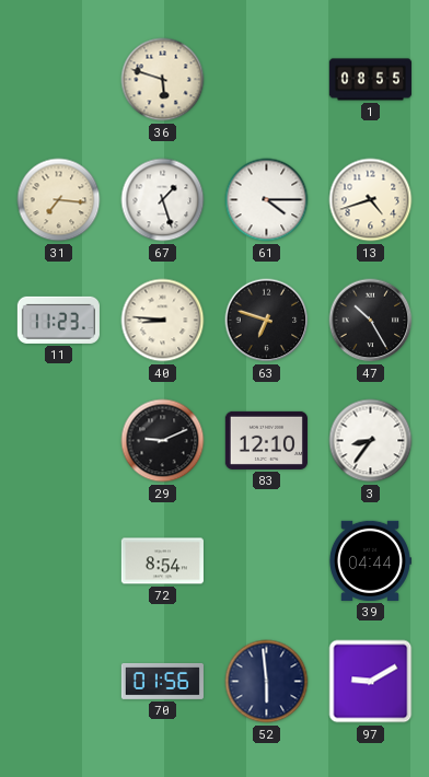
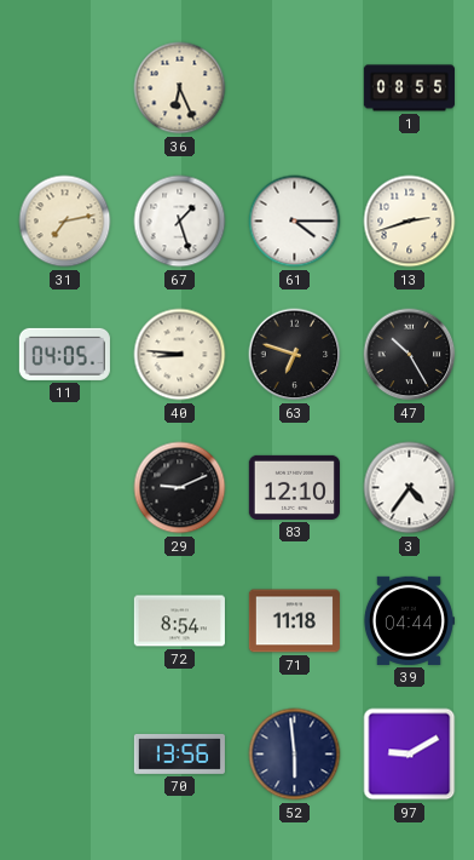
36: 5:48 -> 6:26 (180, 88)
31: 7:16 -> 7:13 (65, 222)
13: 4:42 -> 2:42 (410, 222)
11: 11:23 -> 04:05 (64, 354)
3: 8:36 -> 4:36 (410, 488)
71: none -> 11:18 (294, 621)
70: 01:56 -> 13:56 (179, 753)
